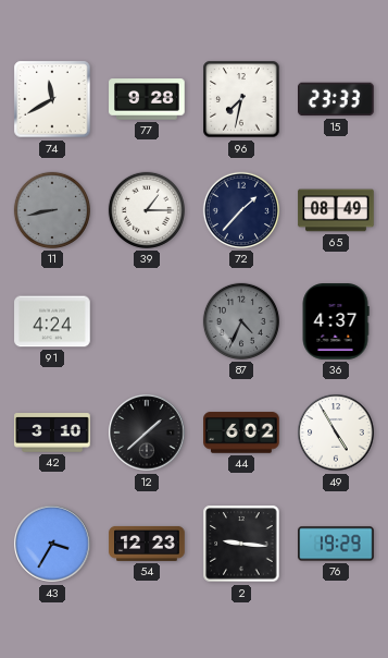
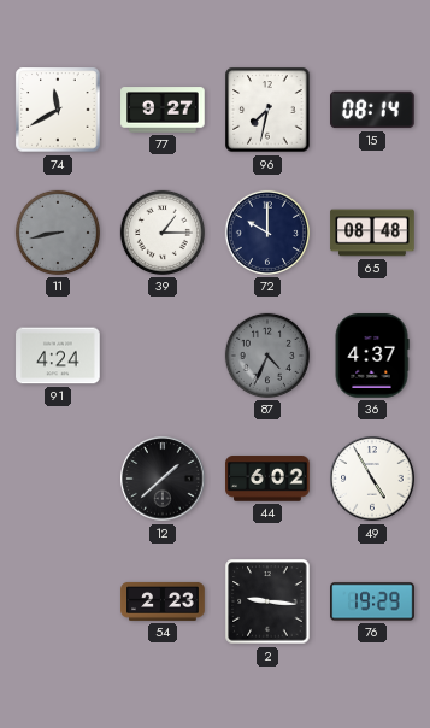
77: 9:28 -> 9:27 (163, 110)
15: 23:33 -> 08:14 (373, 110)
72: 1:37 -> 10:00 (267, 233)
65: 08:49 -> 08:48 (372, 233)
42: 3:10 -> none (52, 434)
43: 3:35 -> none (52, 544)
54: 12:23 -> 2:23 (163, 601)
